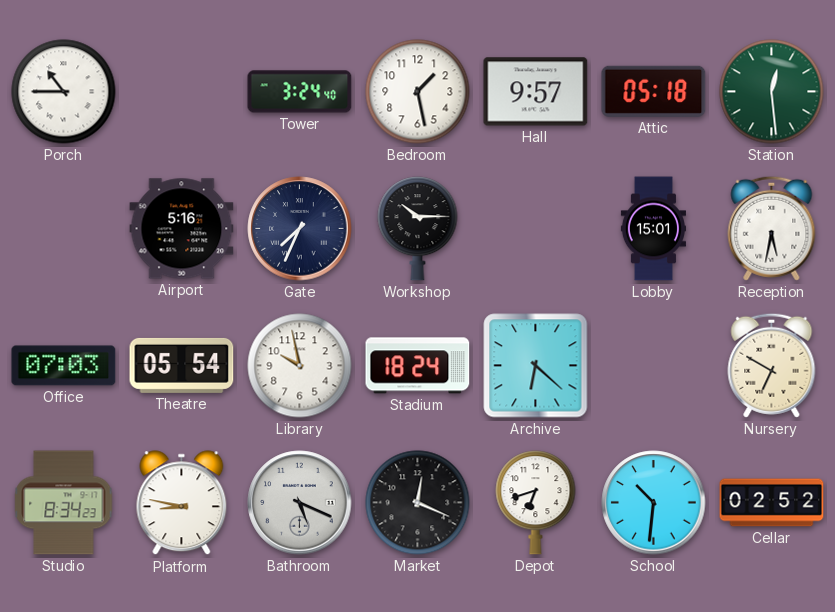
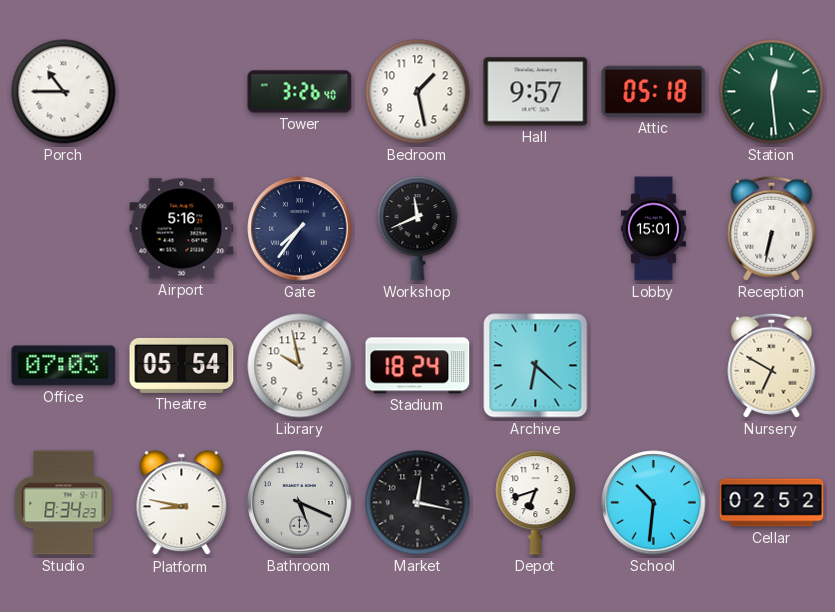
Tower: 3:24 -> 3:26 (300, 92)
Gate: 7:34 -> 7:36 (300, 229)
Workshop: 10:15 -> 11:41 (418, 229)
Reception: 5:32 -> 6:32 (772, 228)
Market: 12:19 -> 12:17 (418, 503)
